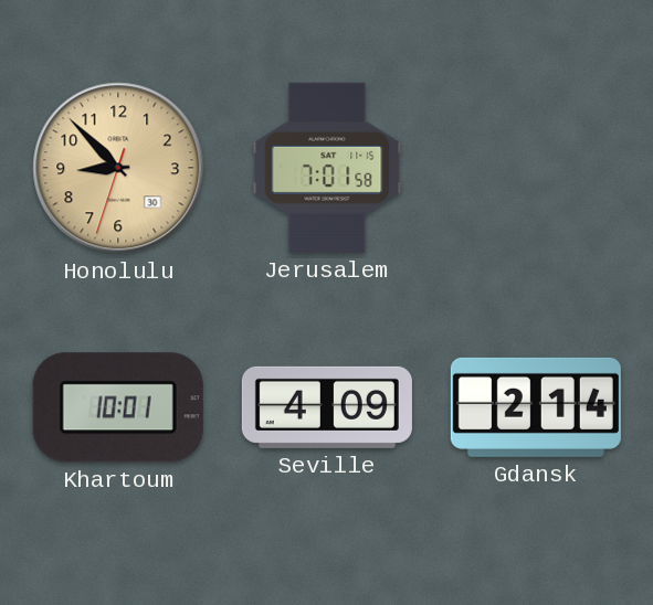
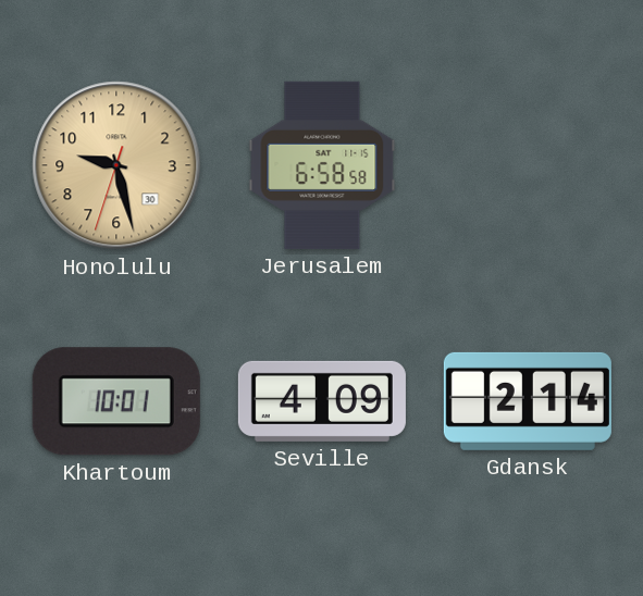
Honolulu: 8:52 -> 9:27 (116, 165)
Jerusalem: 7:01 -> 6:58 (322, 165)
